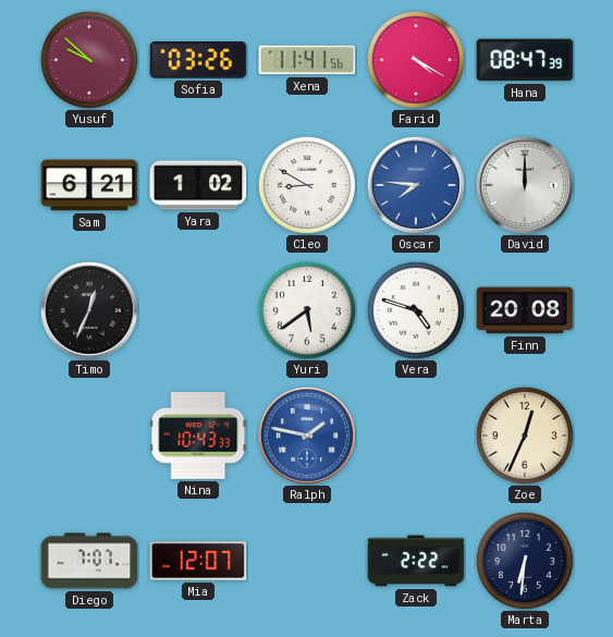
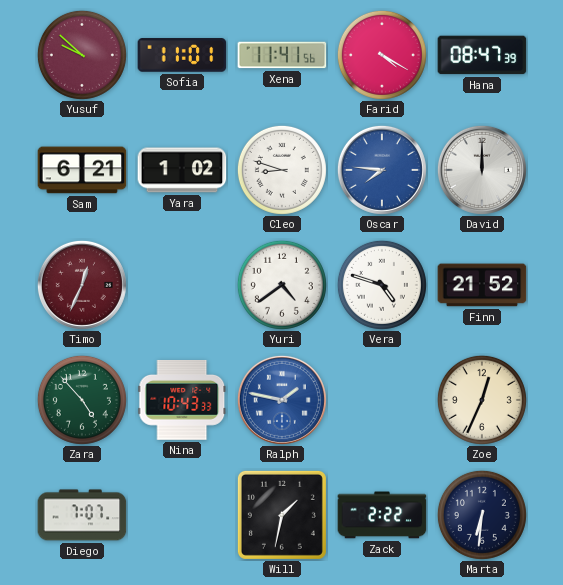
Sofia: 03:26 -> 11:01 (182, 55)
Cleo: 8:50 -> 8:48 (282, 170)
Timo dial: black -> burgundy (82, 285)
Yuri: 5:39 -> 4:39 (282, 285)
Finn: 20:08 -> 21:52 (482, 285)
Zara: none -> 4:53 (82, 400)
Mia: 12:07 -> none (198, 561)
Will: none -> 1:32 (282, 515)
